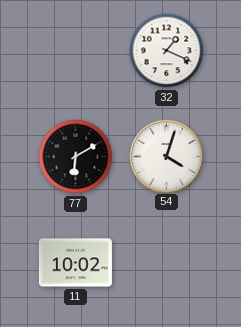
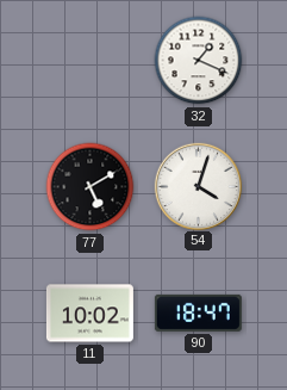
77: 6:10 -> 5:10 (91, 187)
90: none -> 18:47 (198, 312)
